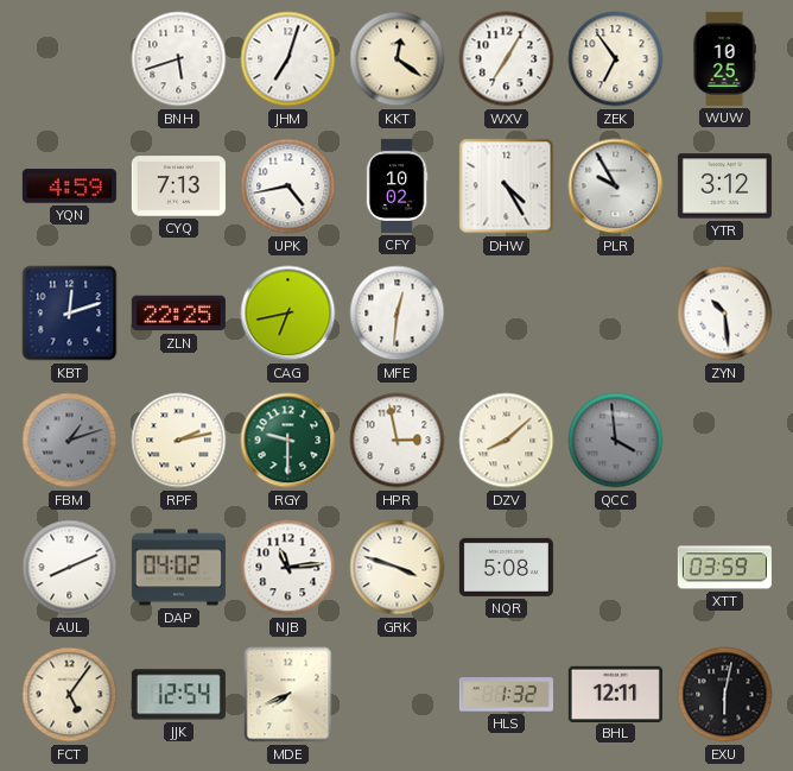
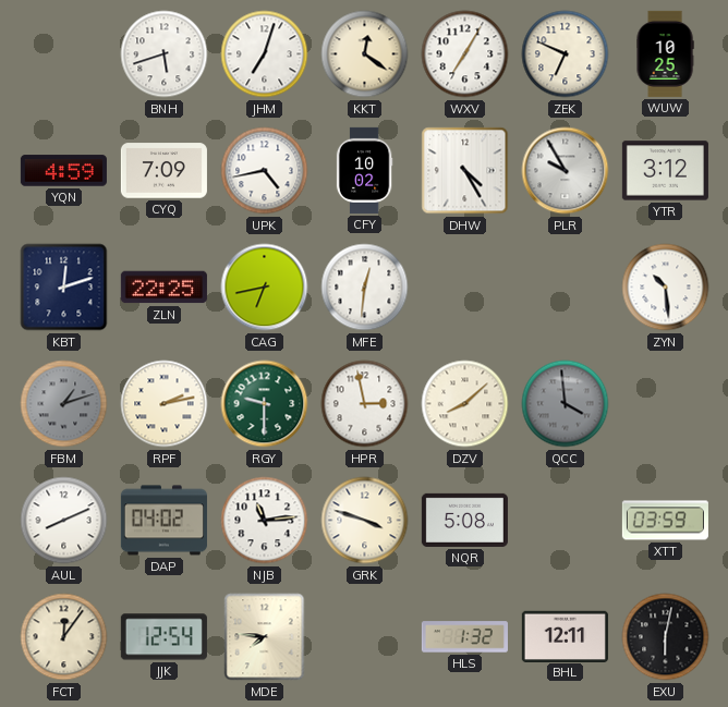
ZEK: 6:54 -> 6:49 (566, 54)
CYQ: 7:13 -> 7:09 (163, 171)
FCT: 5:06 -> 12:06 (64, 637)
MDE: 7:41 -> 7:46 (265, 637)
